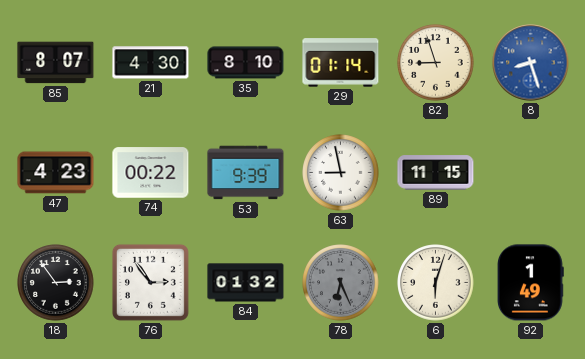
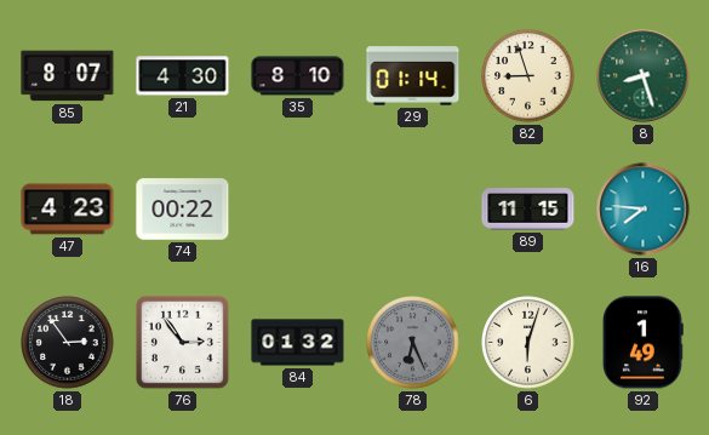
8 dial: blue -> green (644, 76)
53: 9:39 -> none (246, 173)
63: 8:58 -> none (341, 173)
16: none -> 7:46 (644, 210)
